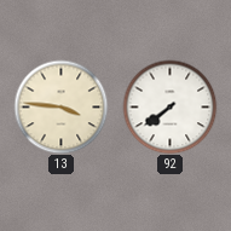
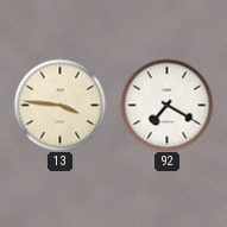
92: 7:39 -> 7:20 (166, 105)
